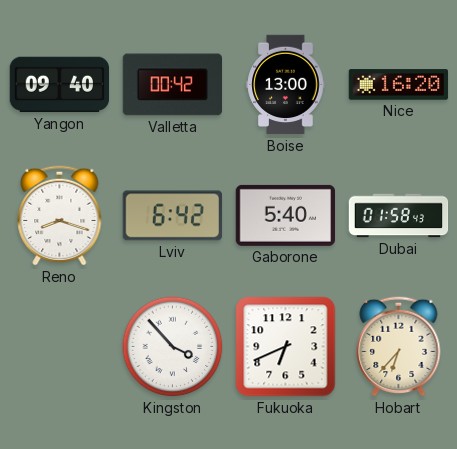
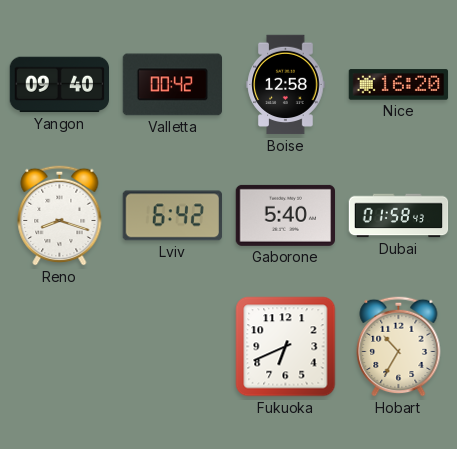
Boise: 13:00 -> 12:58 (286, 85)
Kingston: 3:53 -> none (173, 347)
Hobart: 6:37 -> 10:35 (399, 346)
